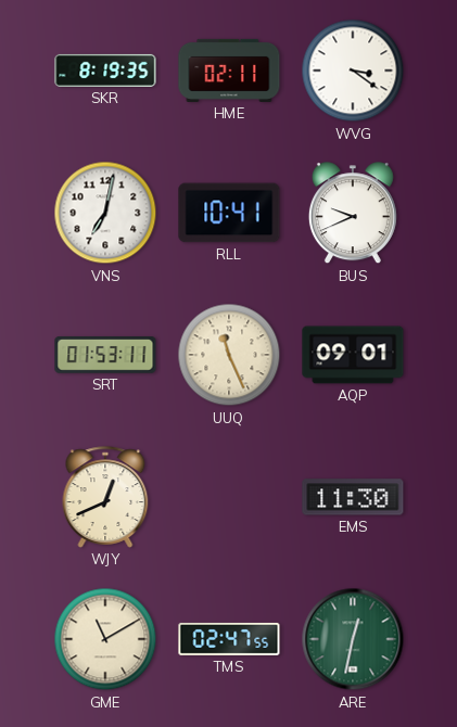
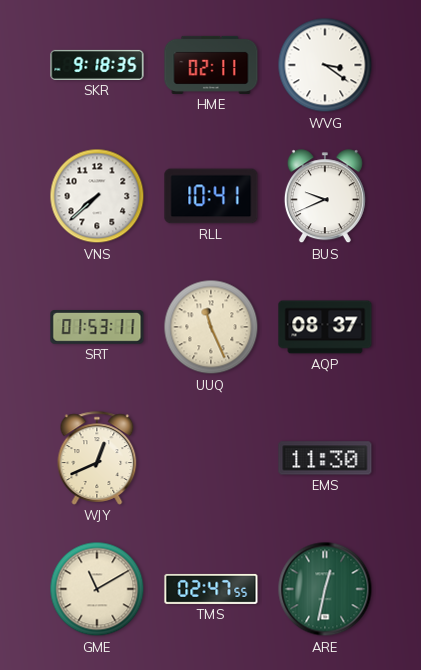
SKR: 8:19 -> 9:18 (97, 65)
VNS: 7:02 -> 7:38 (97, 196)
AQP: 09:01 -> 08:37 (325, 327)
